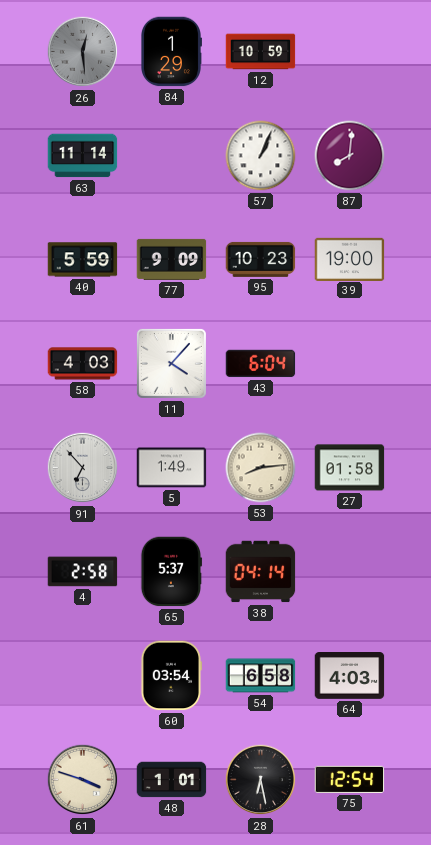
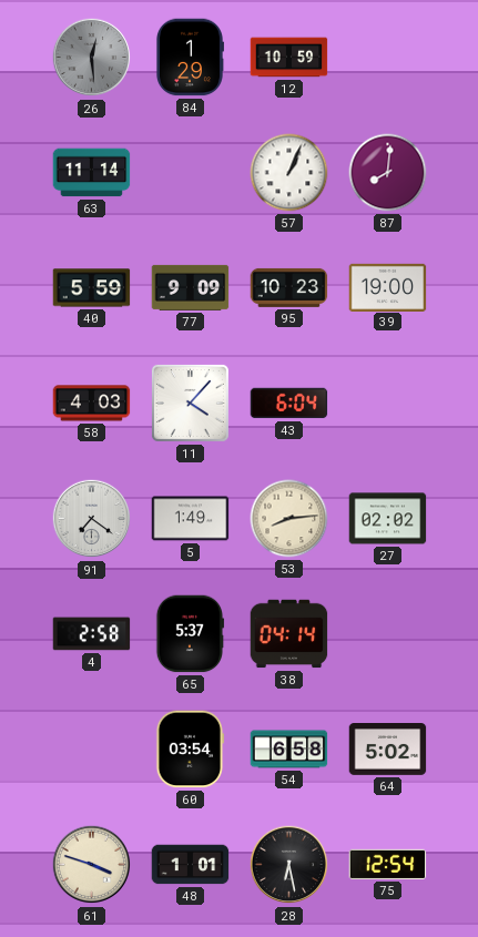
91: 6:53 -> 7:21 (92, 519)
27: 01:58 -> 02:02 (388, 519)
64: 4:03 -> 5:02 (388, 750)
